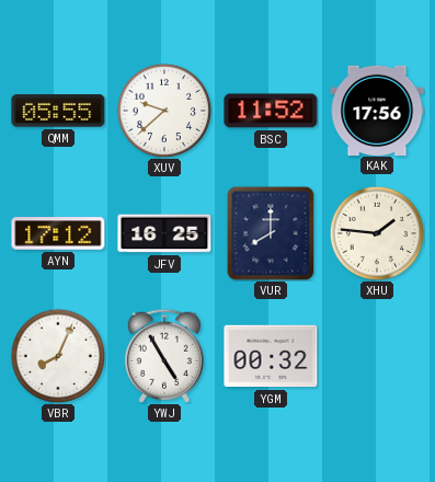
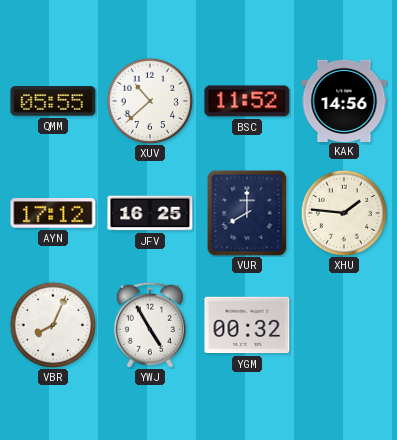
XUV: 9:38 -> 10:38 (150, 101)
KAK: 17:56 -> 14:56 (344, 100)
